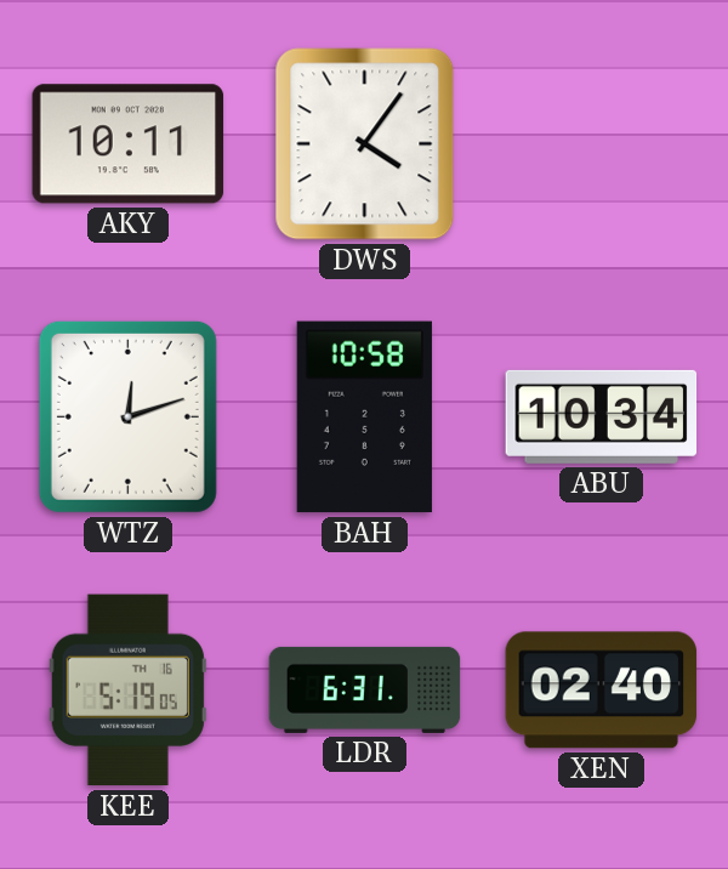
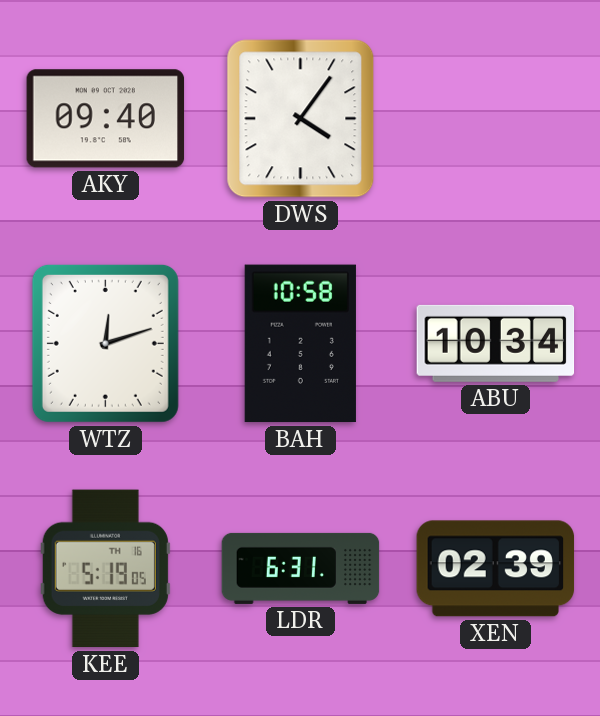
AKY: 10:11 -> 09:40 (106, 119)
XEN: 02:40 -> 02:39 (496, 569)
